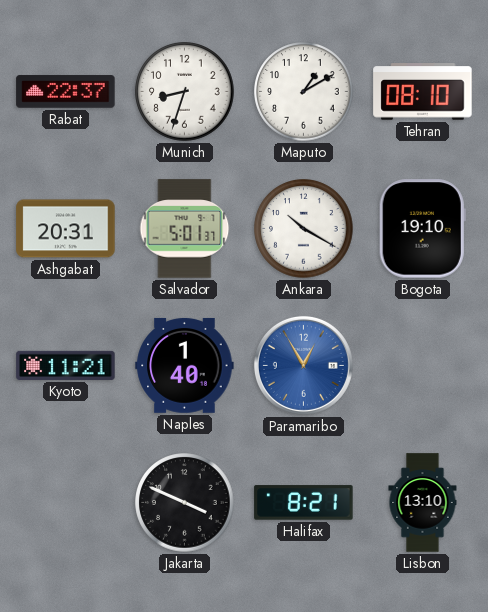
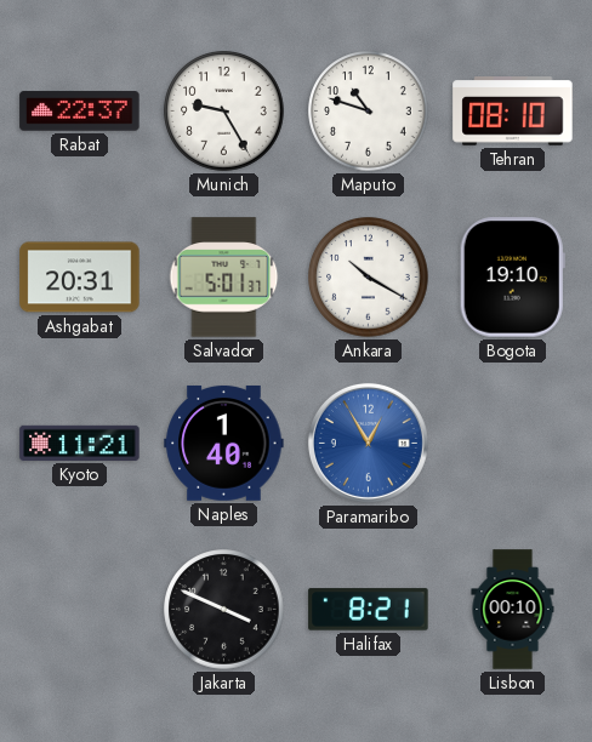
Munich: 8:33 -> 9:25 (224, 112)
Maputo: 1:10 -> 10:48 (369, 112)
Lisbon: 13:10 -> 00:10 (513, 610)
